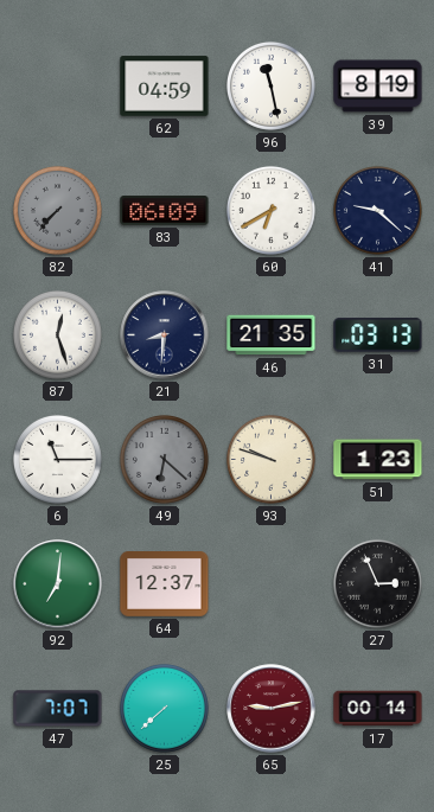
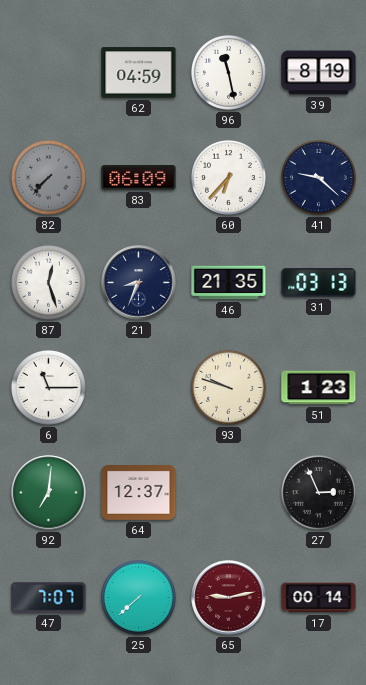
60: 6:40 -> 6:37 (228, 177)
21: 8:31 -> 8:34 (139, 283)
49: 6:22 -> none (164, 459)
